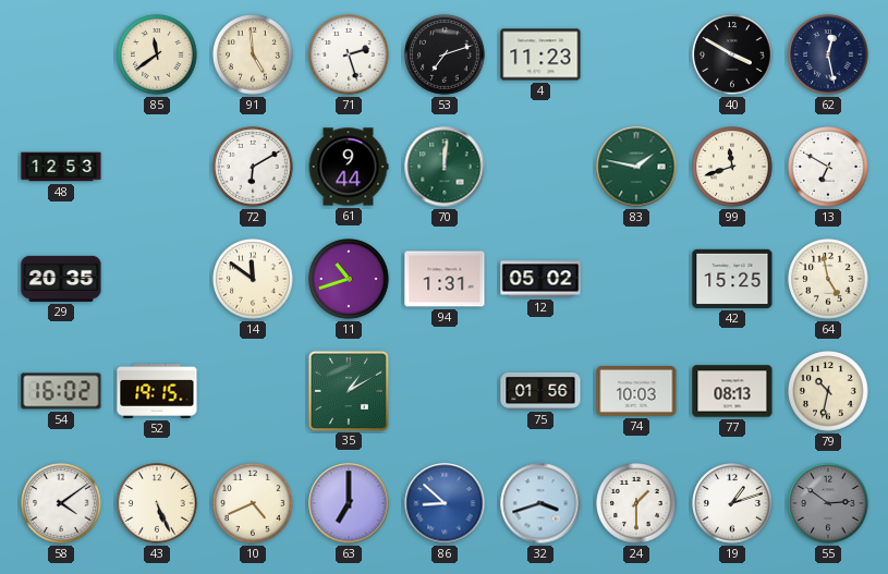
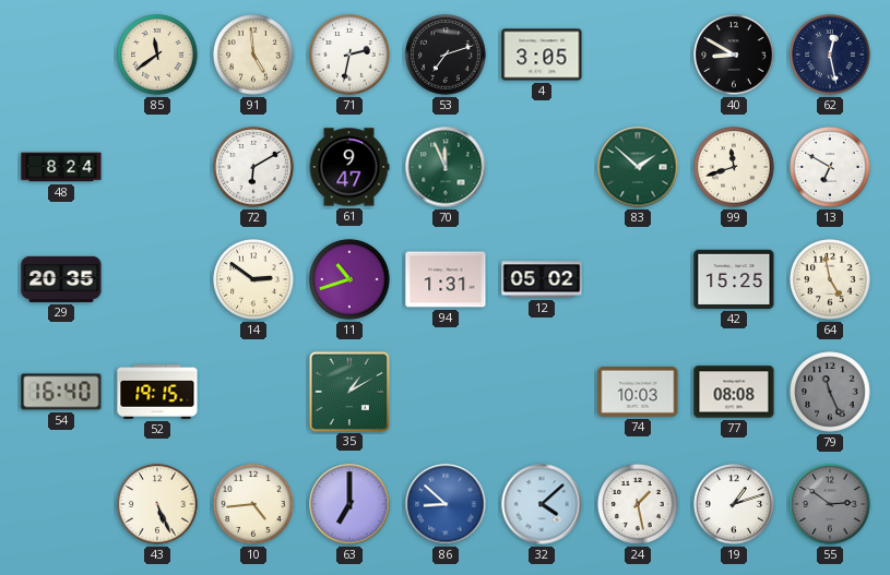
71: 2:27 -> 2:32 (349, 55)
4: 11:23 -> 3:05 (542, 55)
40: 3:50 -> 8:50 (734, 55)
48: 12:53 -> 8:24 (61, 167)
61: 9:44 -> 9:47 (349, 167)
70: 12:01 -> 11:56 (446, 167)
83: 1:47 -> 1:52 (638, 167)
14: 11:51 -> 2:51 (253, 279)
54: 16:02 -> 16:40 (61, 392)
75: 01:56 -> none (540, 391)
77: 08:13 -> 08:08 (734, 392)
79: 10:32 -> 11:26 (830, 392)
79 dial: cream -> grey (830, 392)
58: 4:09 -> none (61, 503)
10: 4:41 -> 4:44 (253, 504)
32: 3:42 -> 4:08 (542, 504)
24: 1:30 -> 1:28 (638, 504)
